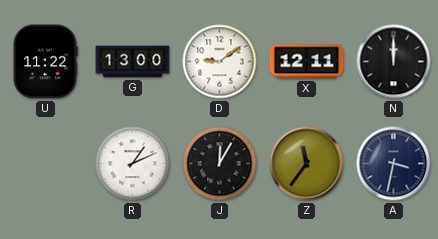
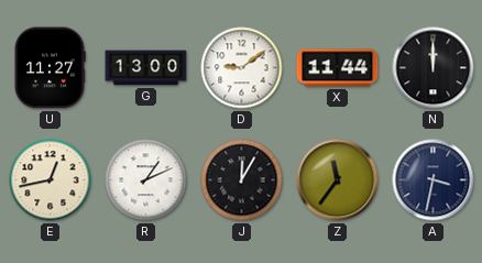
U: 11:22 -> 11:27 (50, 68)
X: 12:11 -> 11:44 (338, 68)
E: none -> 12:43 (51, 180)
